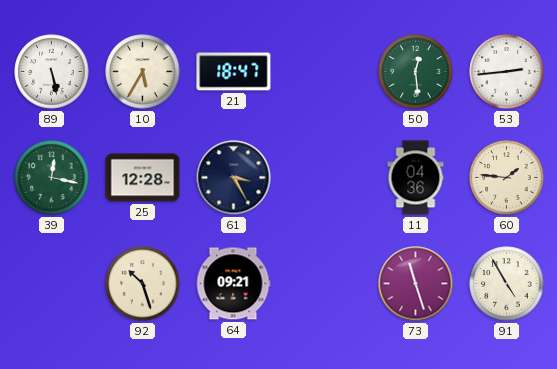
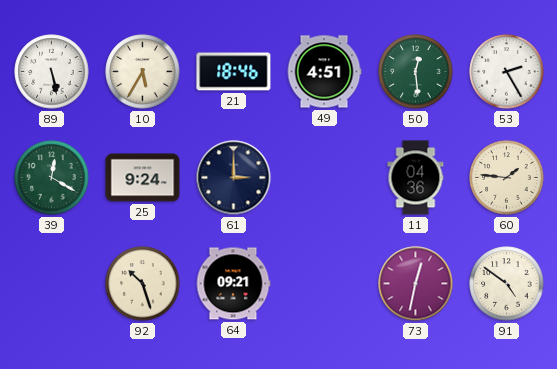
21: 18:47 -> 18:46 (234, 72)
49: none -> 4:51 (324, 72)
53: 2:44 -> 2:25 (507, 72)
39: 12:17 -> 12:20 (52, 178)
25: 12:28 -> 9:24 (143, 178)
61: 3:25 -> 3:00 (234, 178)
73: 11:27 -> 12:32 (416, 284)
91: 4:55 -> 4:51 (507, 284)
